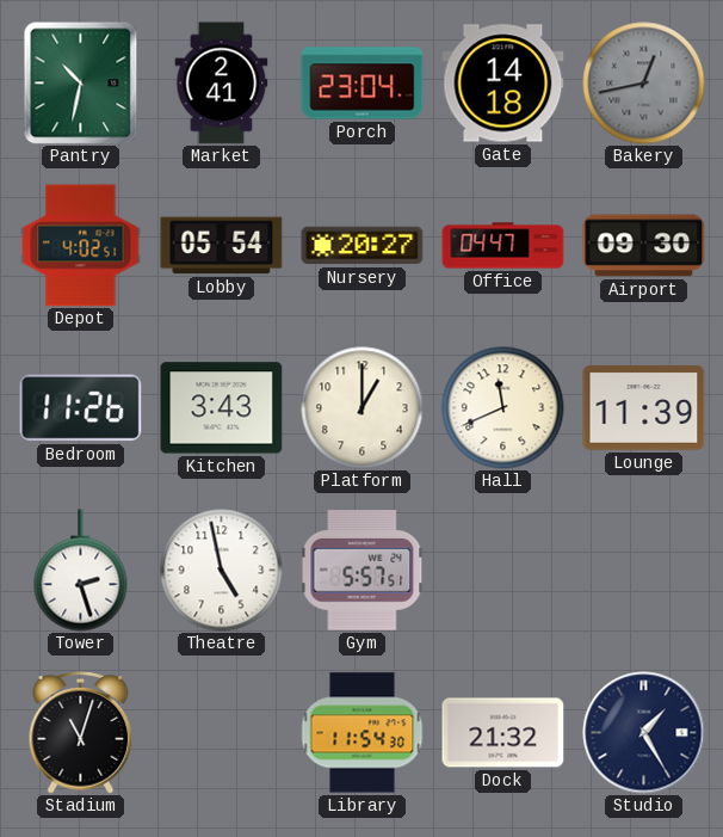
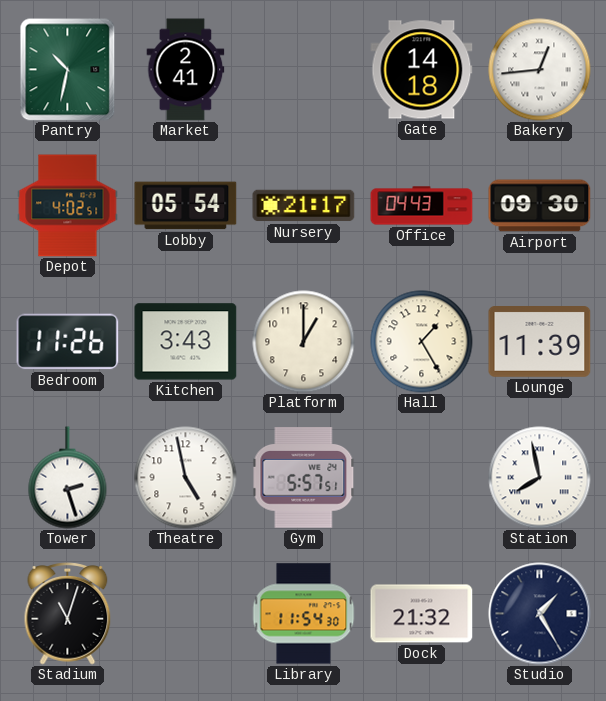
Porch: 23:04 -> none (363, 84)
Bakery: 12:43 -> 12:44 (540, 70)
Bakery dial: grey -> white (540, 70)
Nursery: 20:27 -> 21:17 (304, 206)
Office: 04:47 -> 04:43 (422, 206)
Hall: 11:41 -> 1:25 (422, 342)
Station: none -> 7:58 (540, 478)
